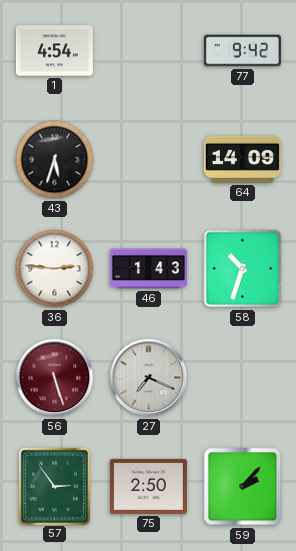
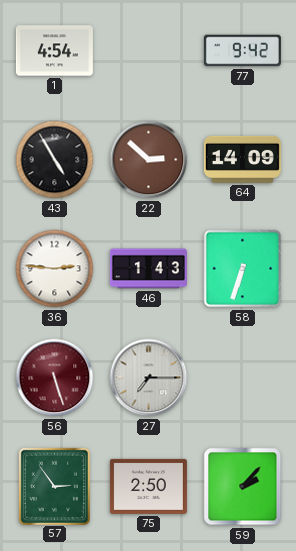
43: 5:33 -> 4:55 (55, 160)
22: none -> 2:52 (149, 160)
58: 10:33 -> 6:33 (243, 269)
27: 7:19 -> 7:15 (149, 378)
